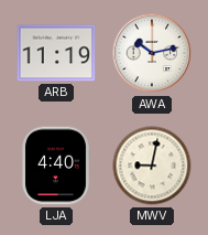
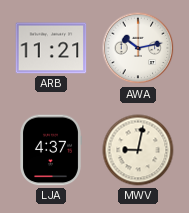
ARB: 11:19 -> 11:21 (51, 48)
LJA: 4:40 -> 4:37 (51, 150)
